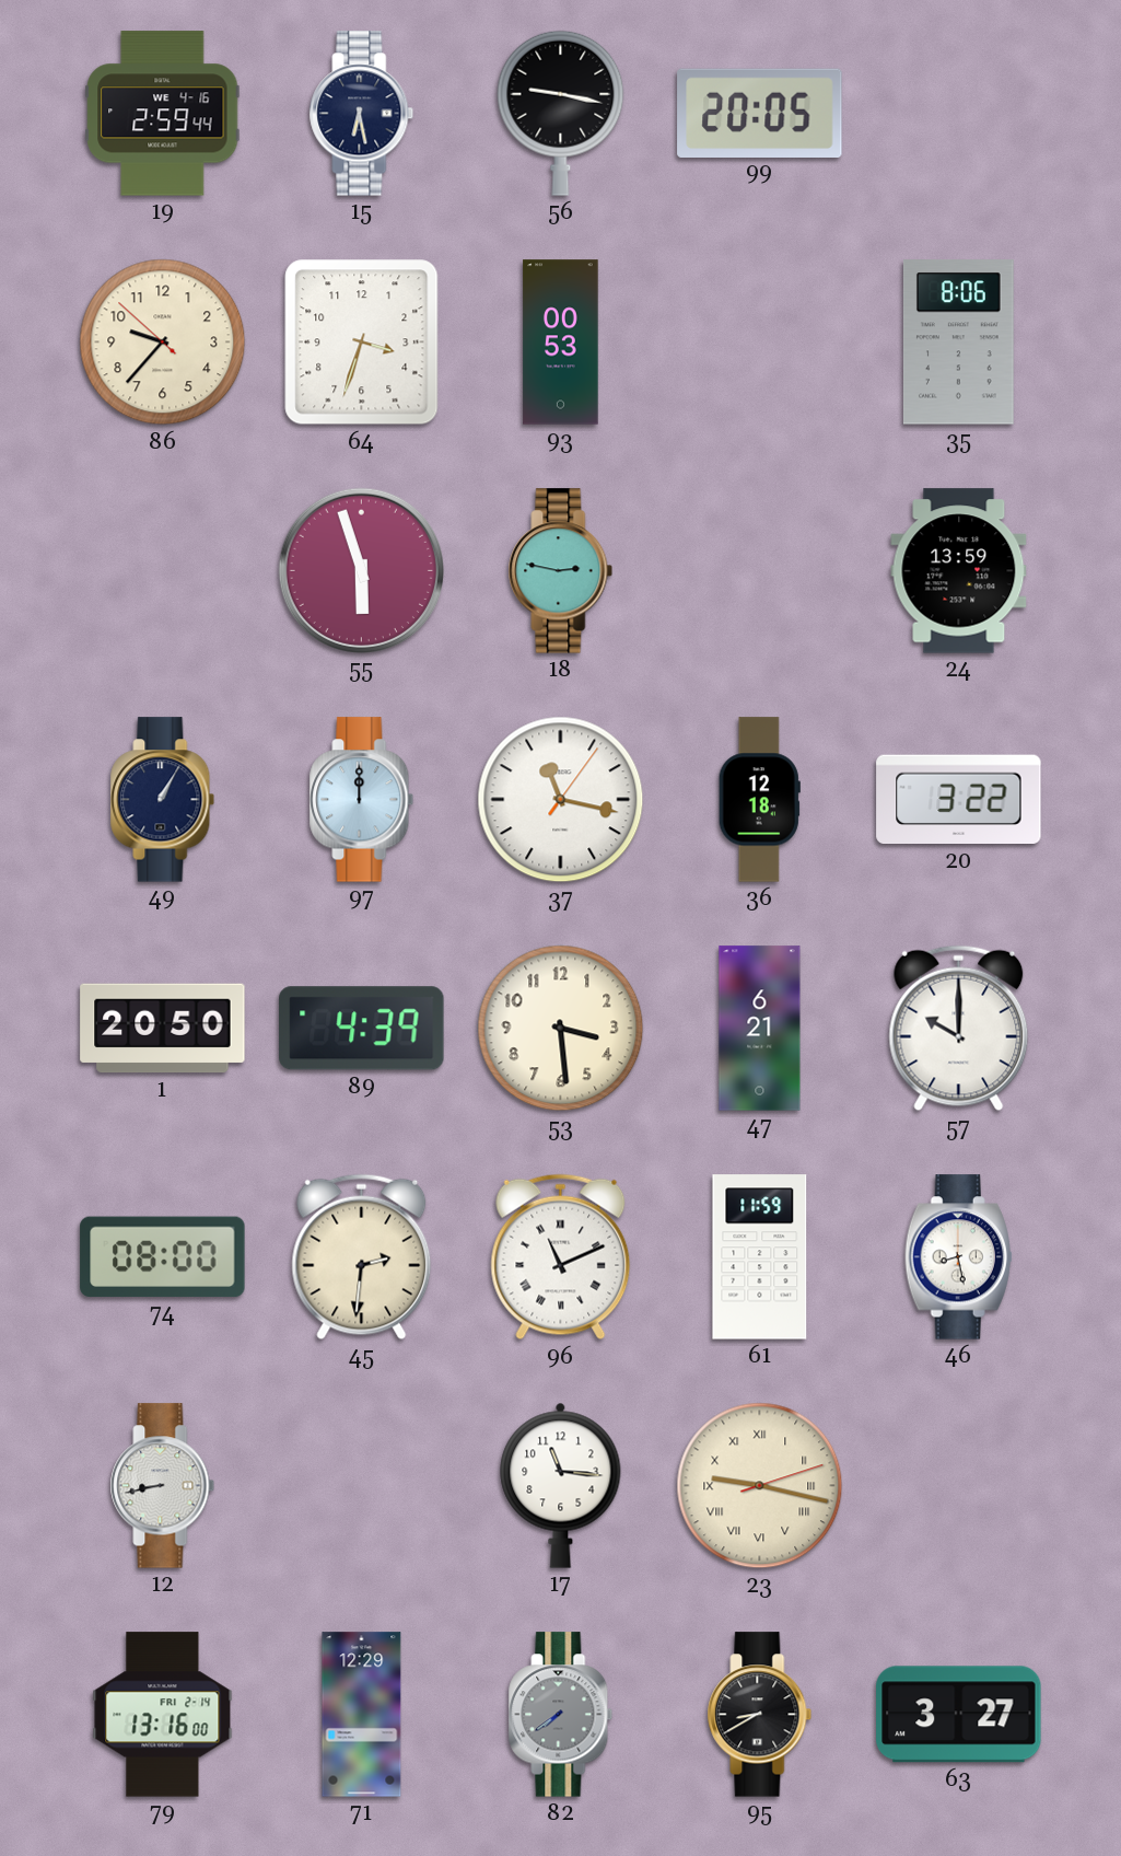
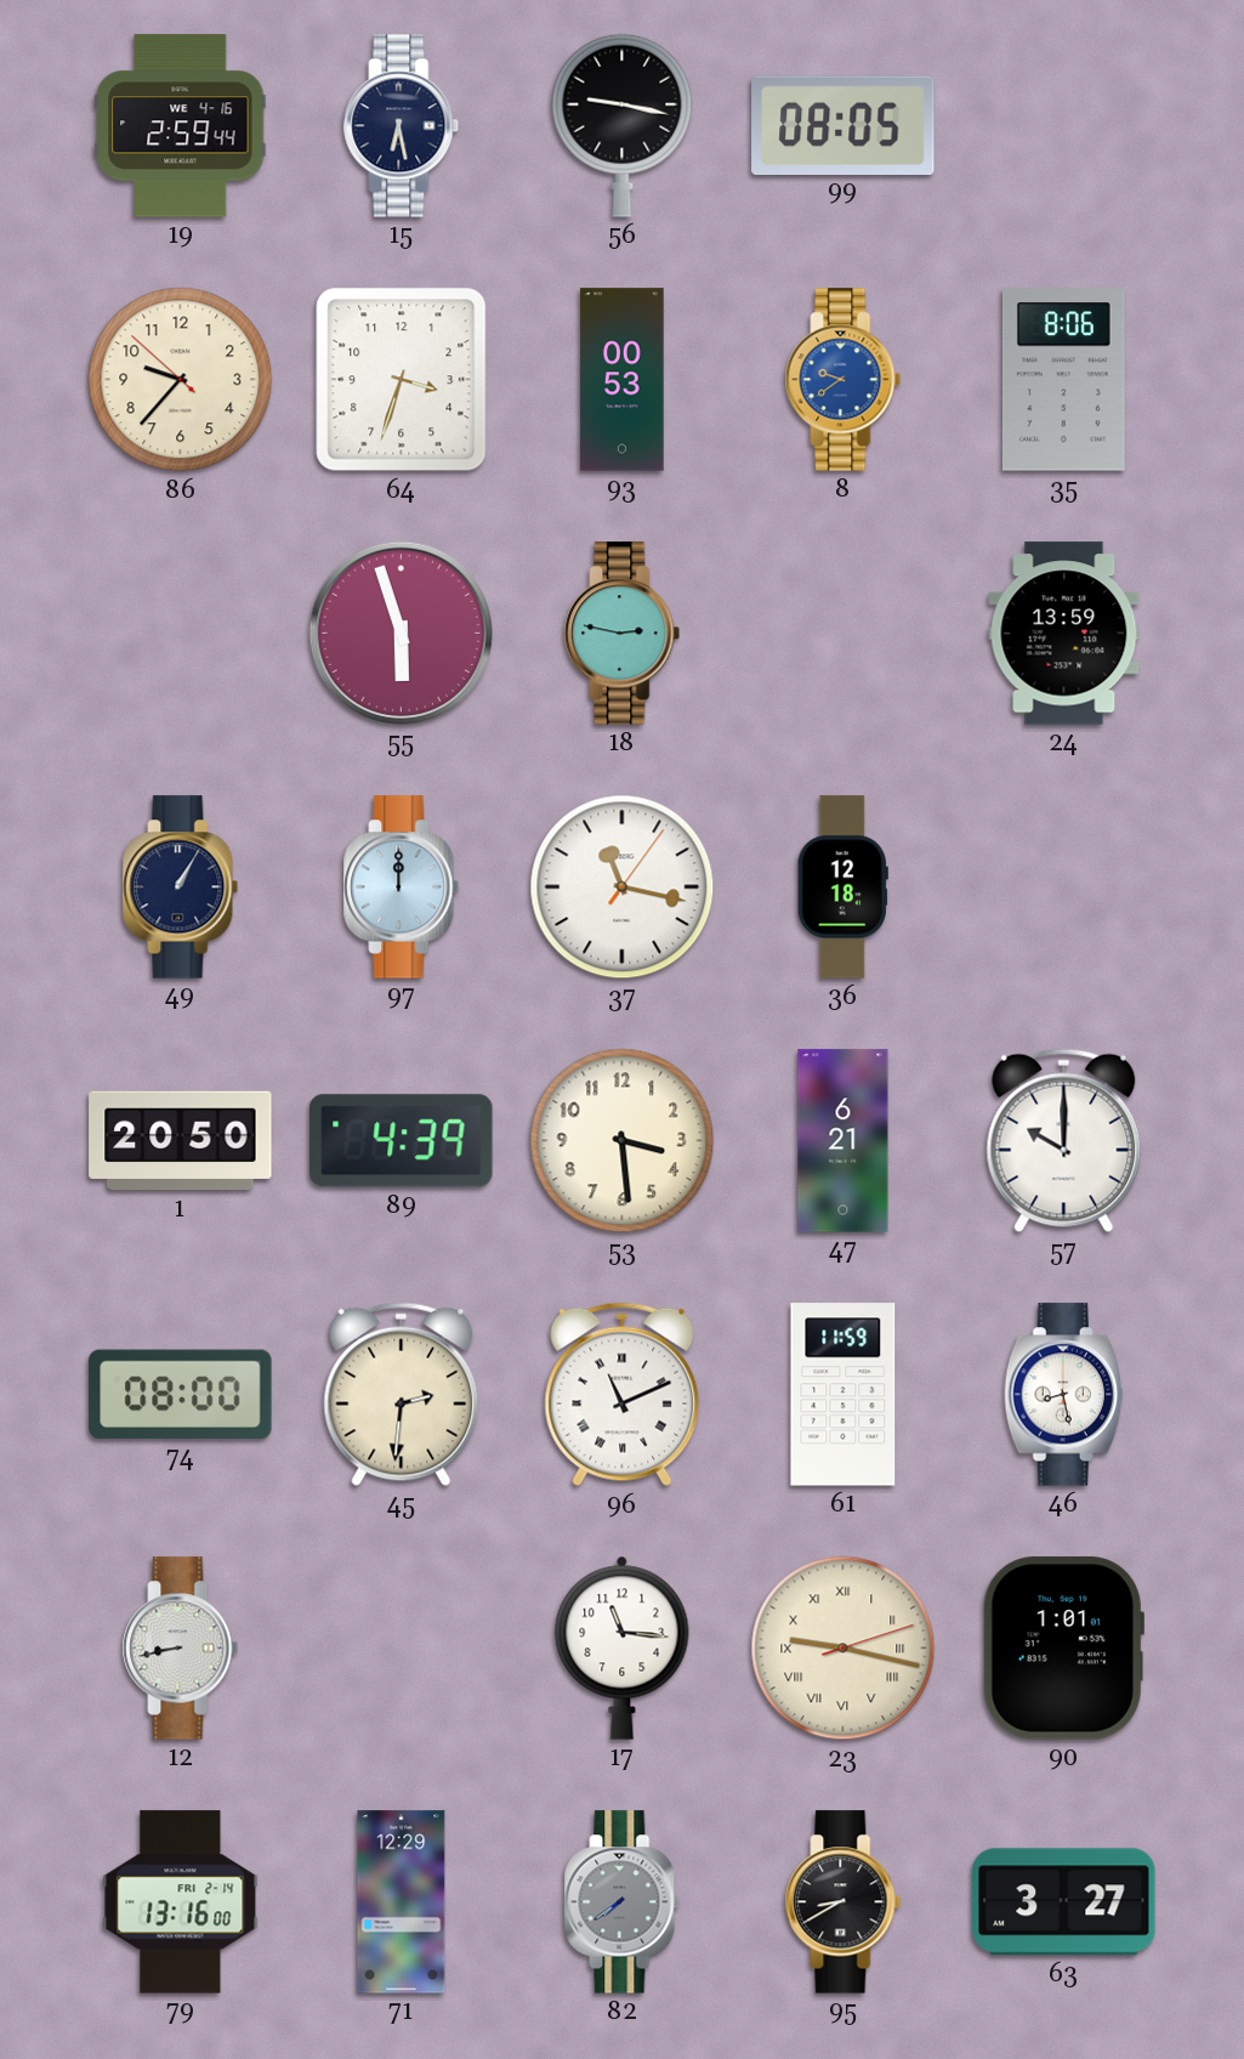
99: 20:05 -> 08:05 (843, 125)
8: none -> 9:39 (843, 380)
20: 3:22 -> none (959, 800)
90: none -> 1:01 (1063, 1649)
